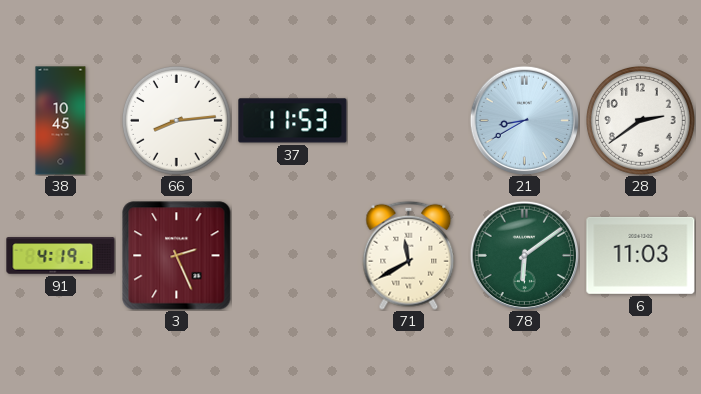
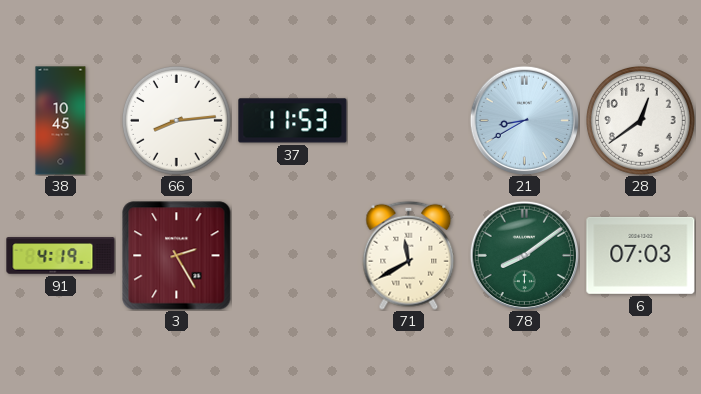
28: 2:39 -> 12:39 (640, 120)
3: 2:26 -> 2:25 (177, 256)
78: 6:09 -> 8:09 (524, 255)
6: 11:03 -> 07:03 (641, 255)
